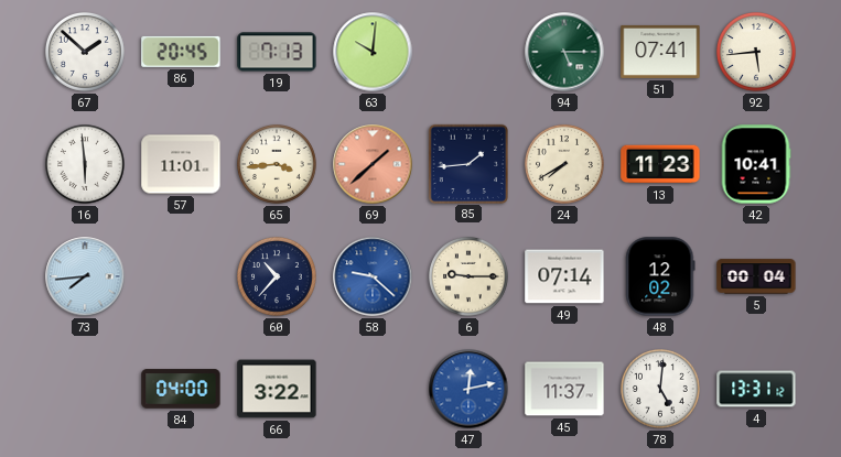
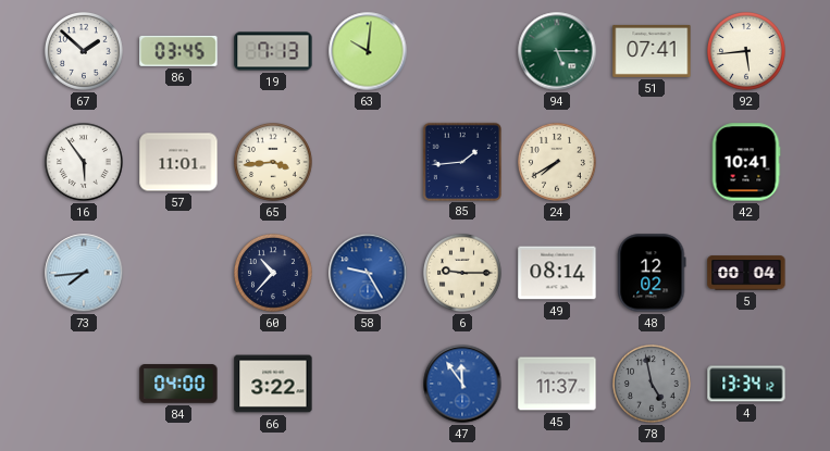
86: 20:45 -> 03:45 (178, 51)
16: 5:59 -> 5:54 (85, 163)
69: 1:38 -> none (373, 164)
13: 11:23 -> none (660, 164)
58: 9:22 -> 9:25 (368, 273)
49: 07:14 -> 08:14 (557, 273)
47: 12:13 -> 11:54 (462, 384)
78: 5:01 -> 4:58 (653, 385)
78 dial: white -> grey (653, 385)
4: 13:31 -> 13:34 (746, 384)
